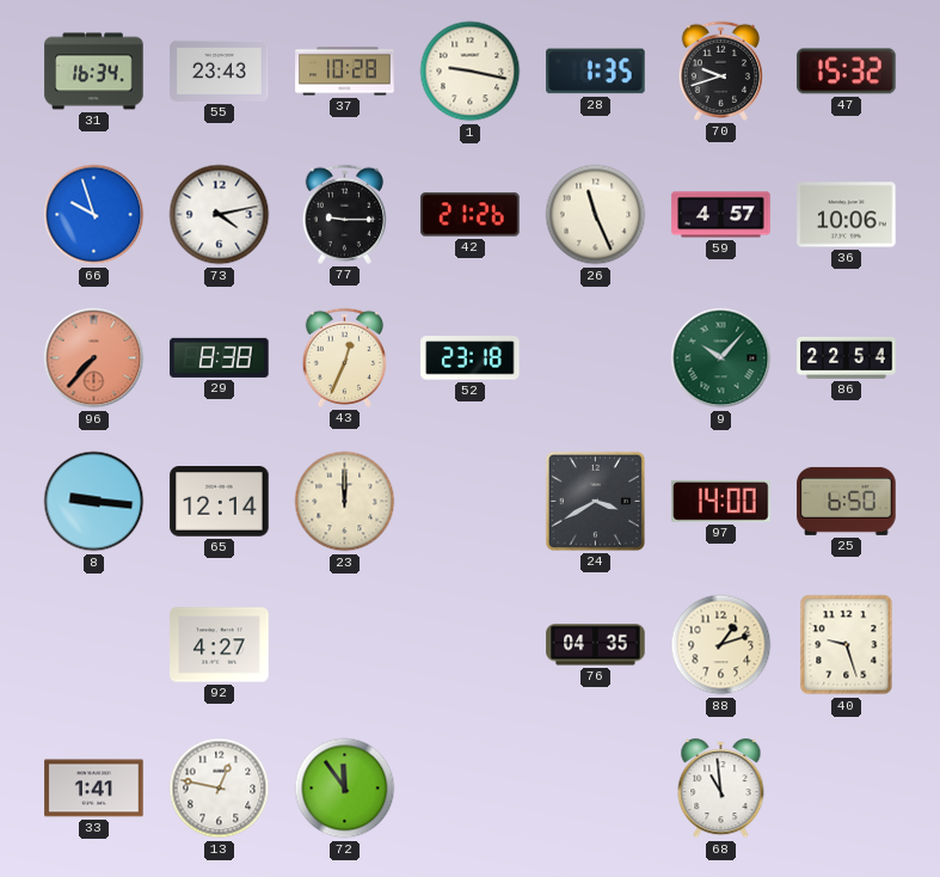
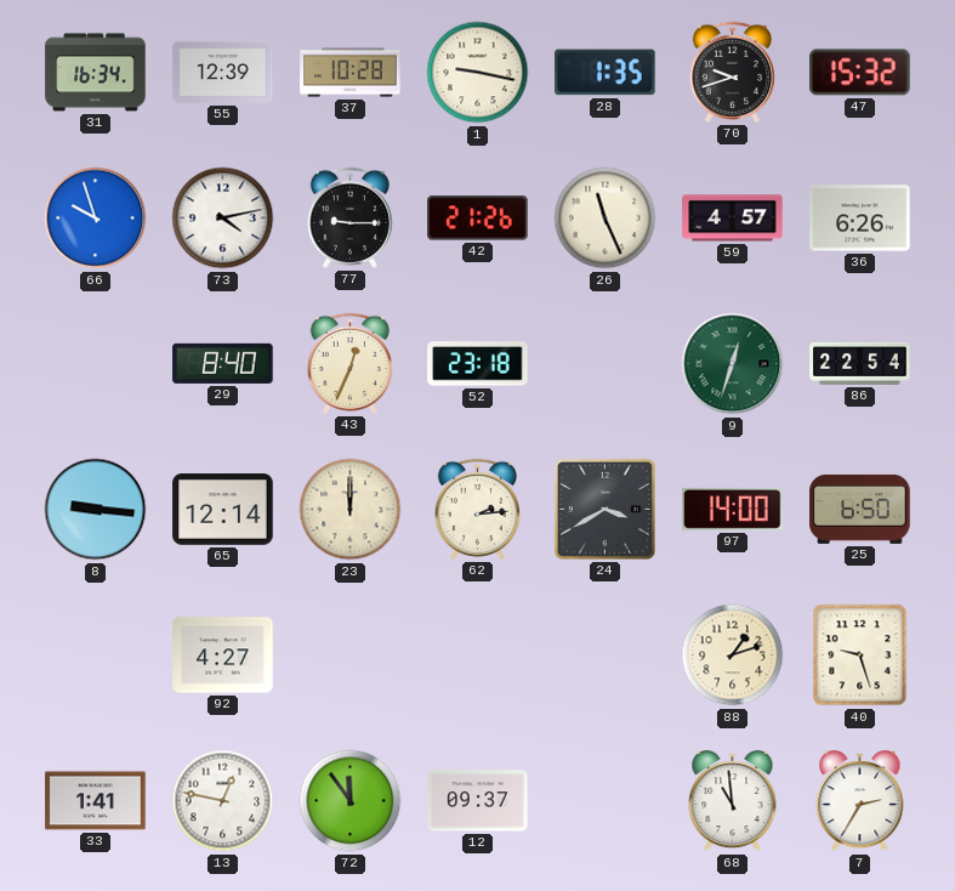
55: 23:43 -> 12:39 (223, 72)
36: 10:06 -> 6:26 (860, 219)
96: 7:37 -> none (94, 358)
29: 8:38 -> 8:40 (223, 363)
9: 10:07 -> 12:33 (733, 364)
62: none -> 2:14 (477, 509)
76: 04:35 -> none (596, 645)
12: none -> 09:37 (478, 801)
7: none -> 2:35 (860, 801)
